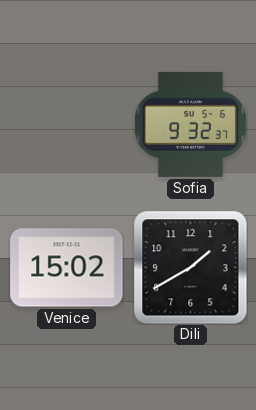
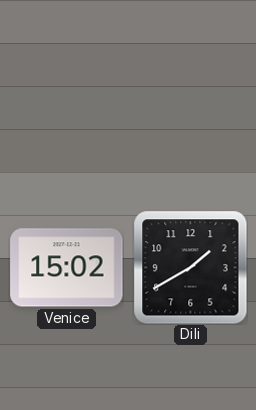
Sofia: 9:32 -> none (190, 124)
